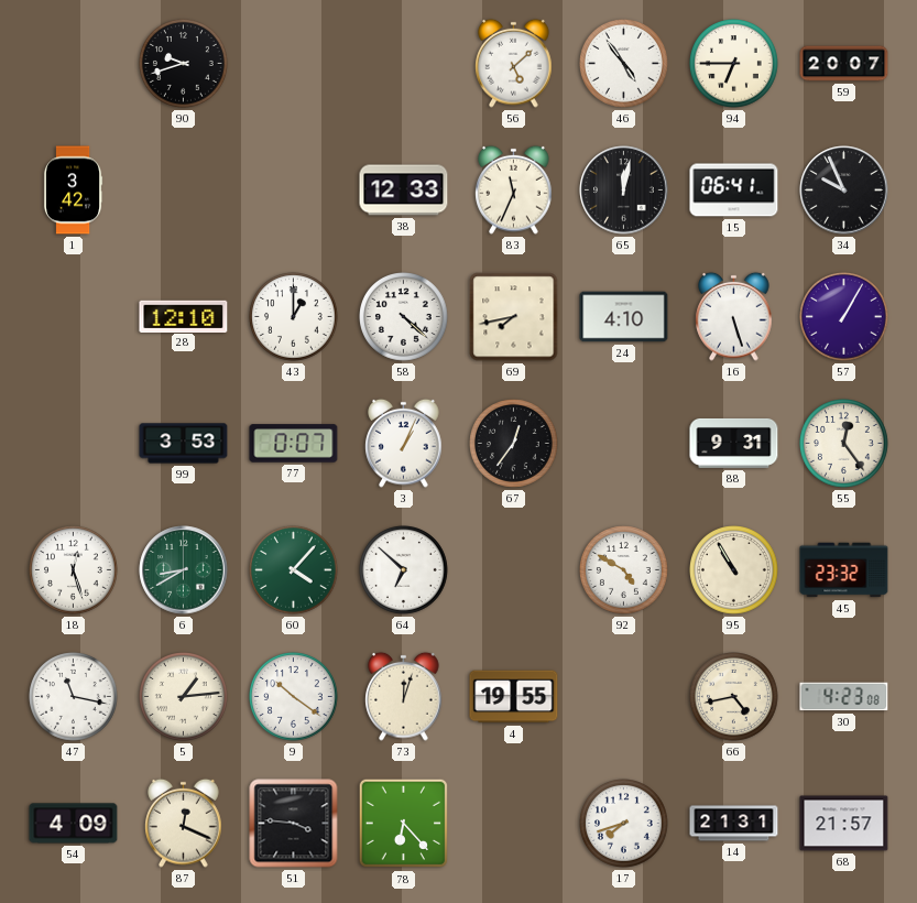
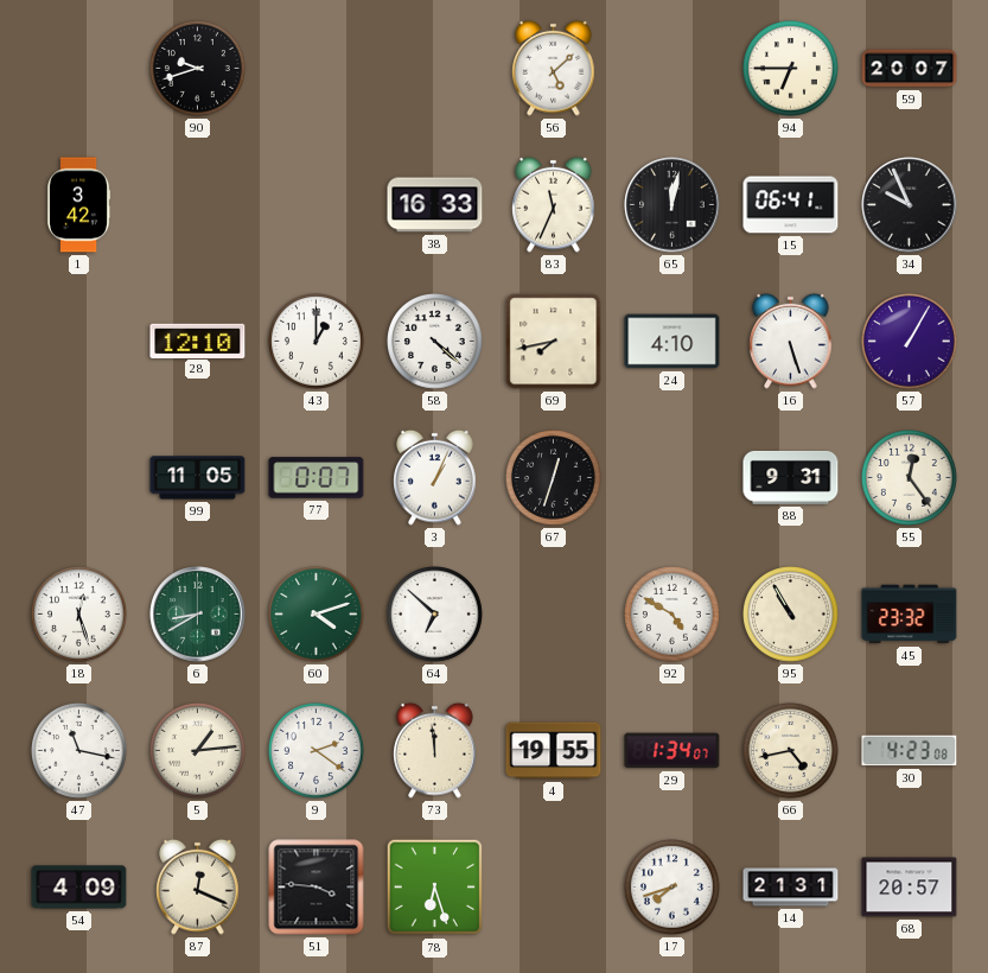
46: 4:54 -> none (624, 64)
38: 12:33 -> 16:33 (435, 205)
99: 3:53 -> 11:05 (198, 478)
67: 12:36 -> 12:33 (554, 478)
60: 4:07 -> 4:12 (317, 615)
9: 10:21 -> 2:21 (317, 751)
73: 12:03 -> 11:59 (435, 750)
29: none -> 1:34 (673, 751)
78: 6:23 -> 6:27 (435, 888)
68: 21:57 -> 20:57 (910, 888)
